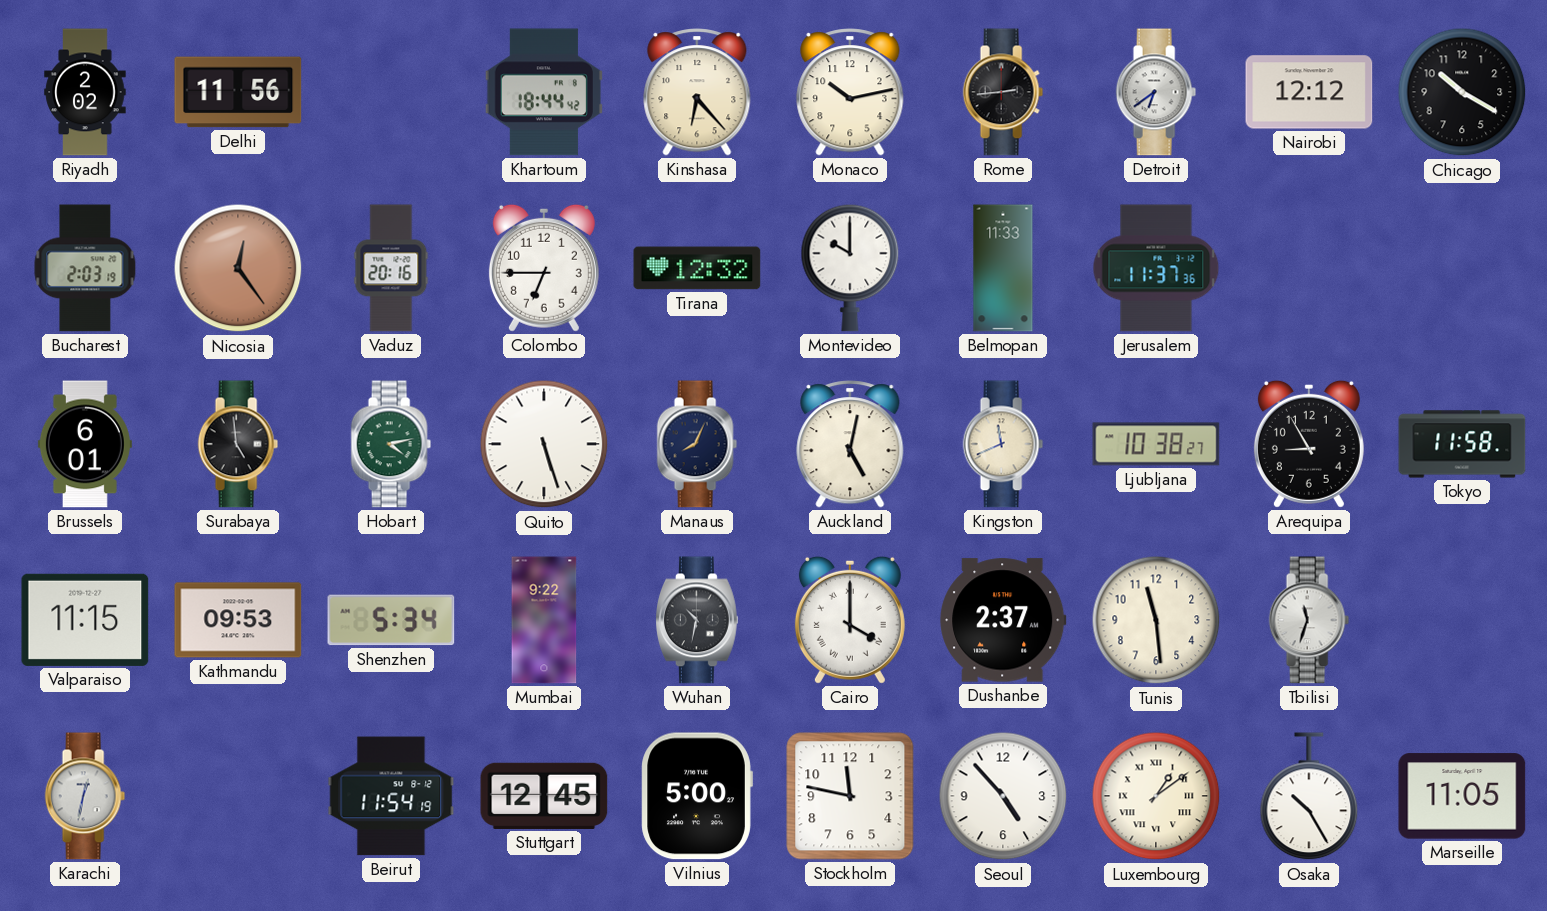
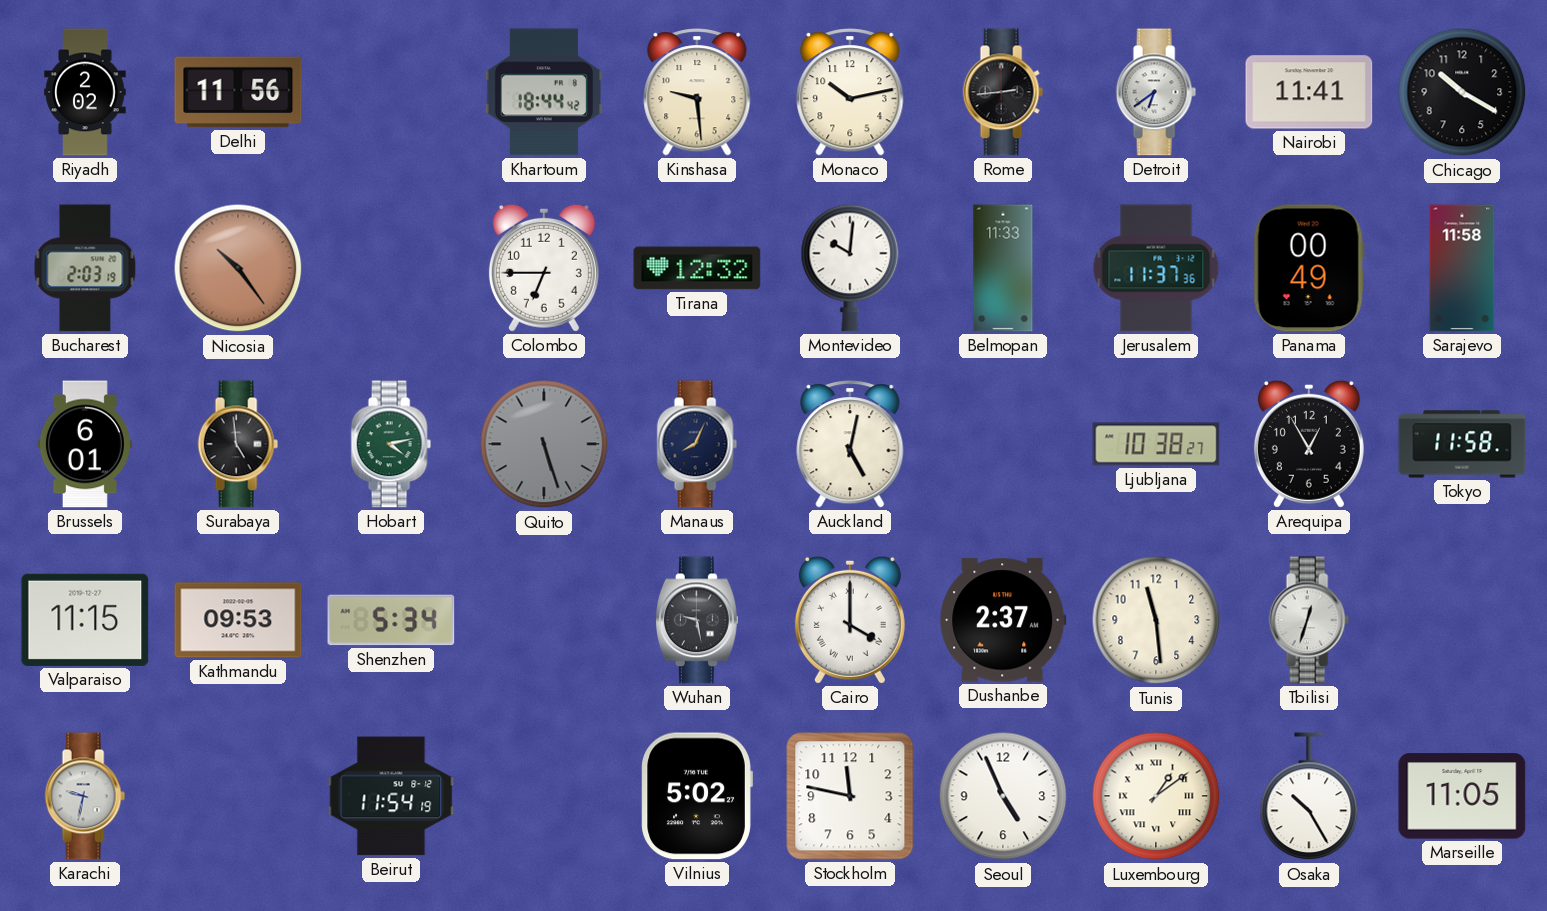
Kinshasa: 6:23 -> 9:29 (697, 92)
Nairobi: 12:12 -> 11:41 (1309, 92)
Nicosia: 12:24 -> 10:24 (238, 268)
Vaduz: 20:16 -> none (391, 268)
Montevideo: 10:00 -> 10:01 (850, 268)
Panama: none -> 00:49 (1309, 268)
Sarajevo: none -> 11:58 (1462, 268)
Quito dial: white -> grey (544, 444)
Kingston: 11:41 -> none (1003, 444)
Arequipa: 8:55 -> 12:55 (1309, 444)
Mumbai: 9:22 -> none (544, 620)
Wuhan: 10:32 -> 9:28 (698, 620)
Tbilisi: 11:33 -> 12:33 (1309, 620)
Karachi: 12:32 -> 9:32 (85, 796)
Stuttgart: 12:45 -> none (544, 796)
Vilnius: 5:00 -> 5:02 (697, 796)
Seoul: 4:53 -> 4:56 (1003, 796)
